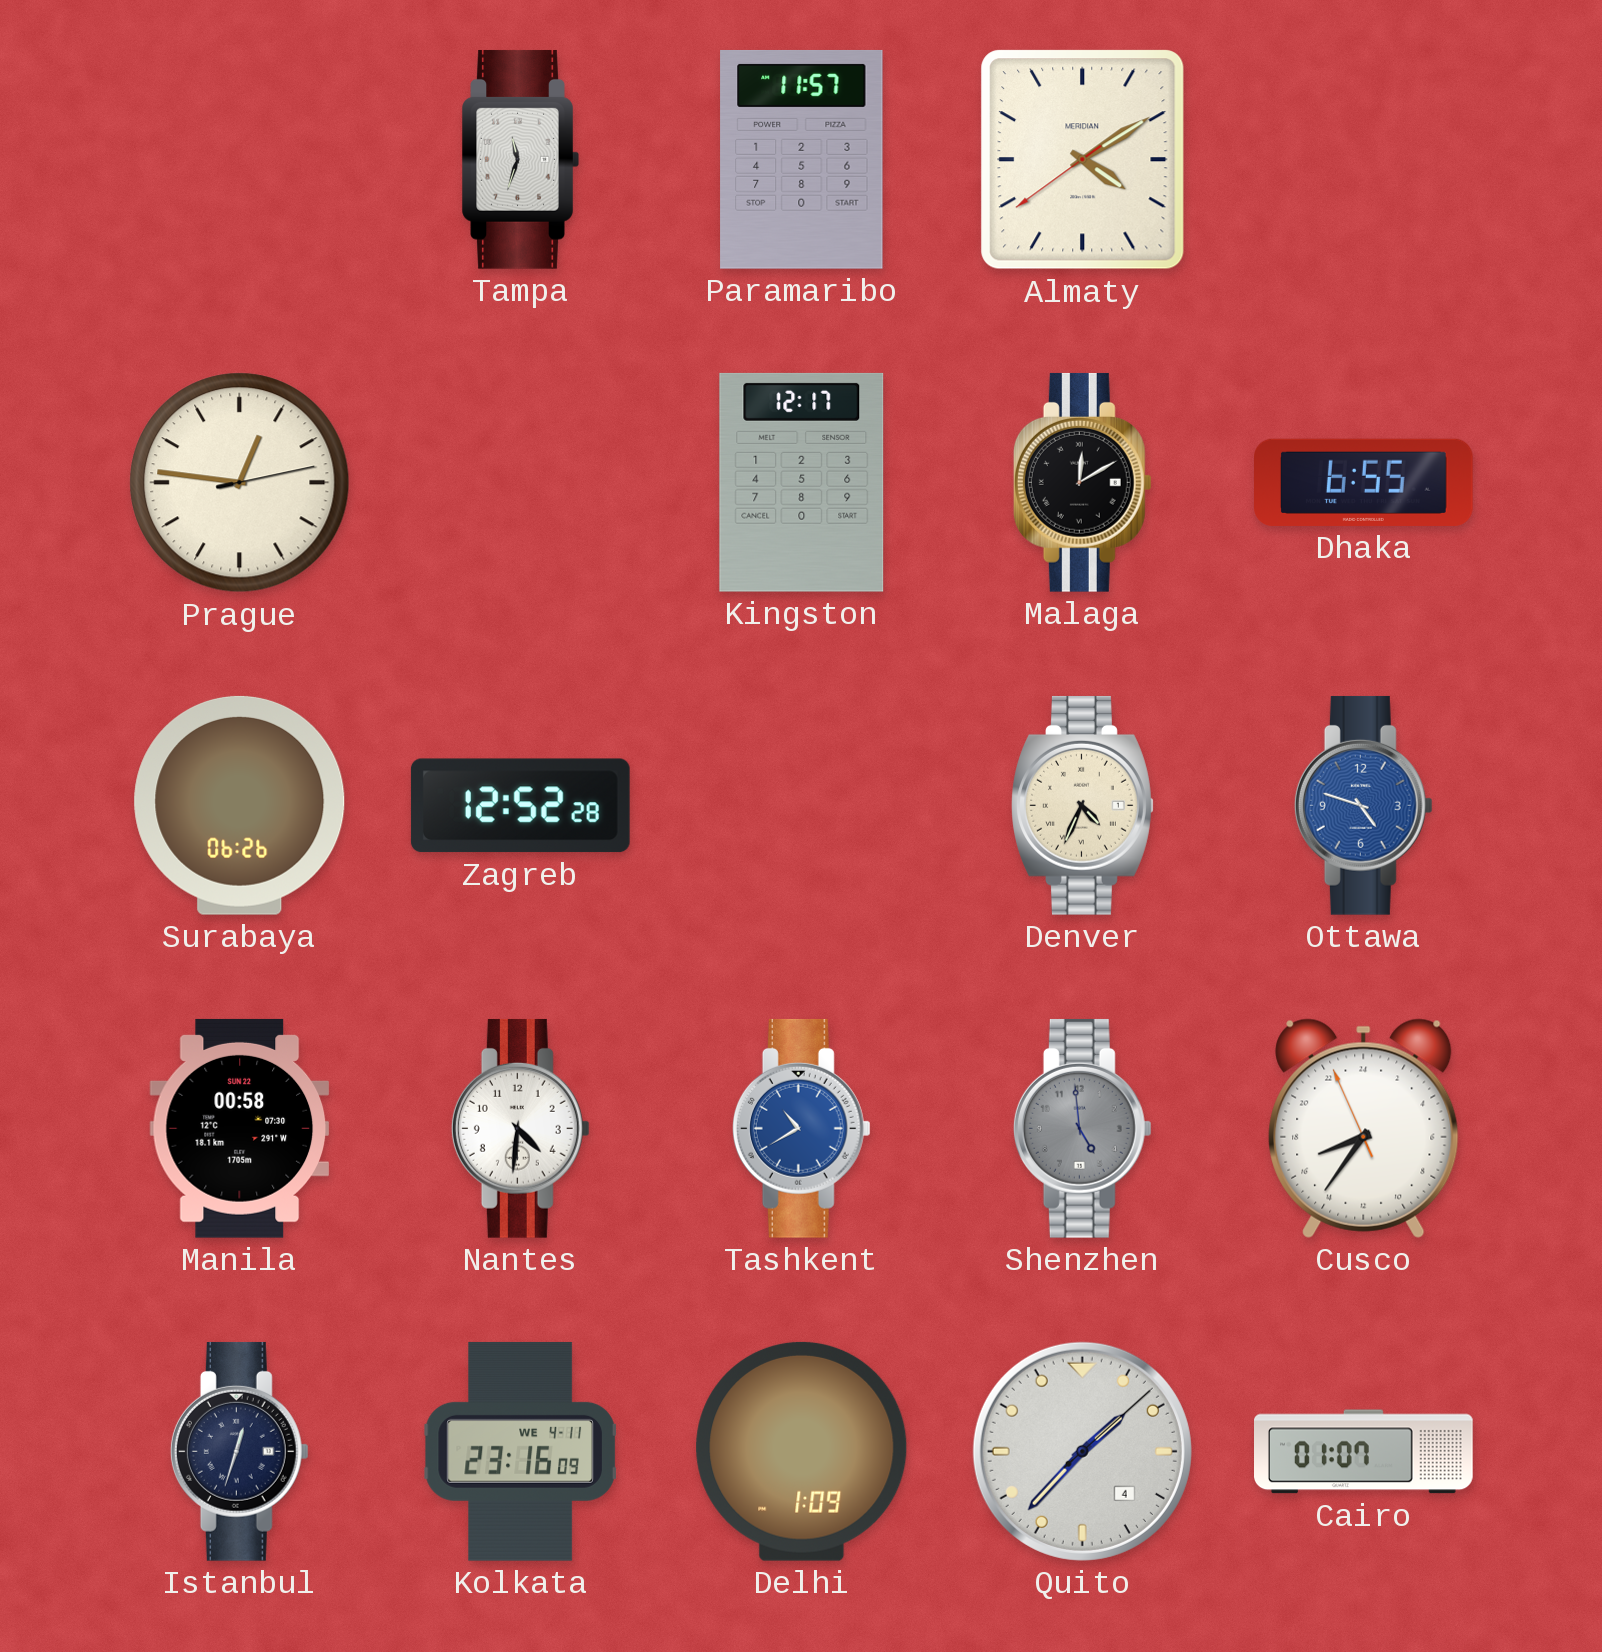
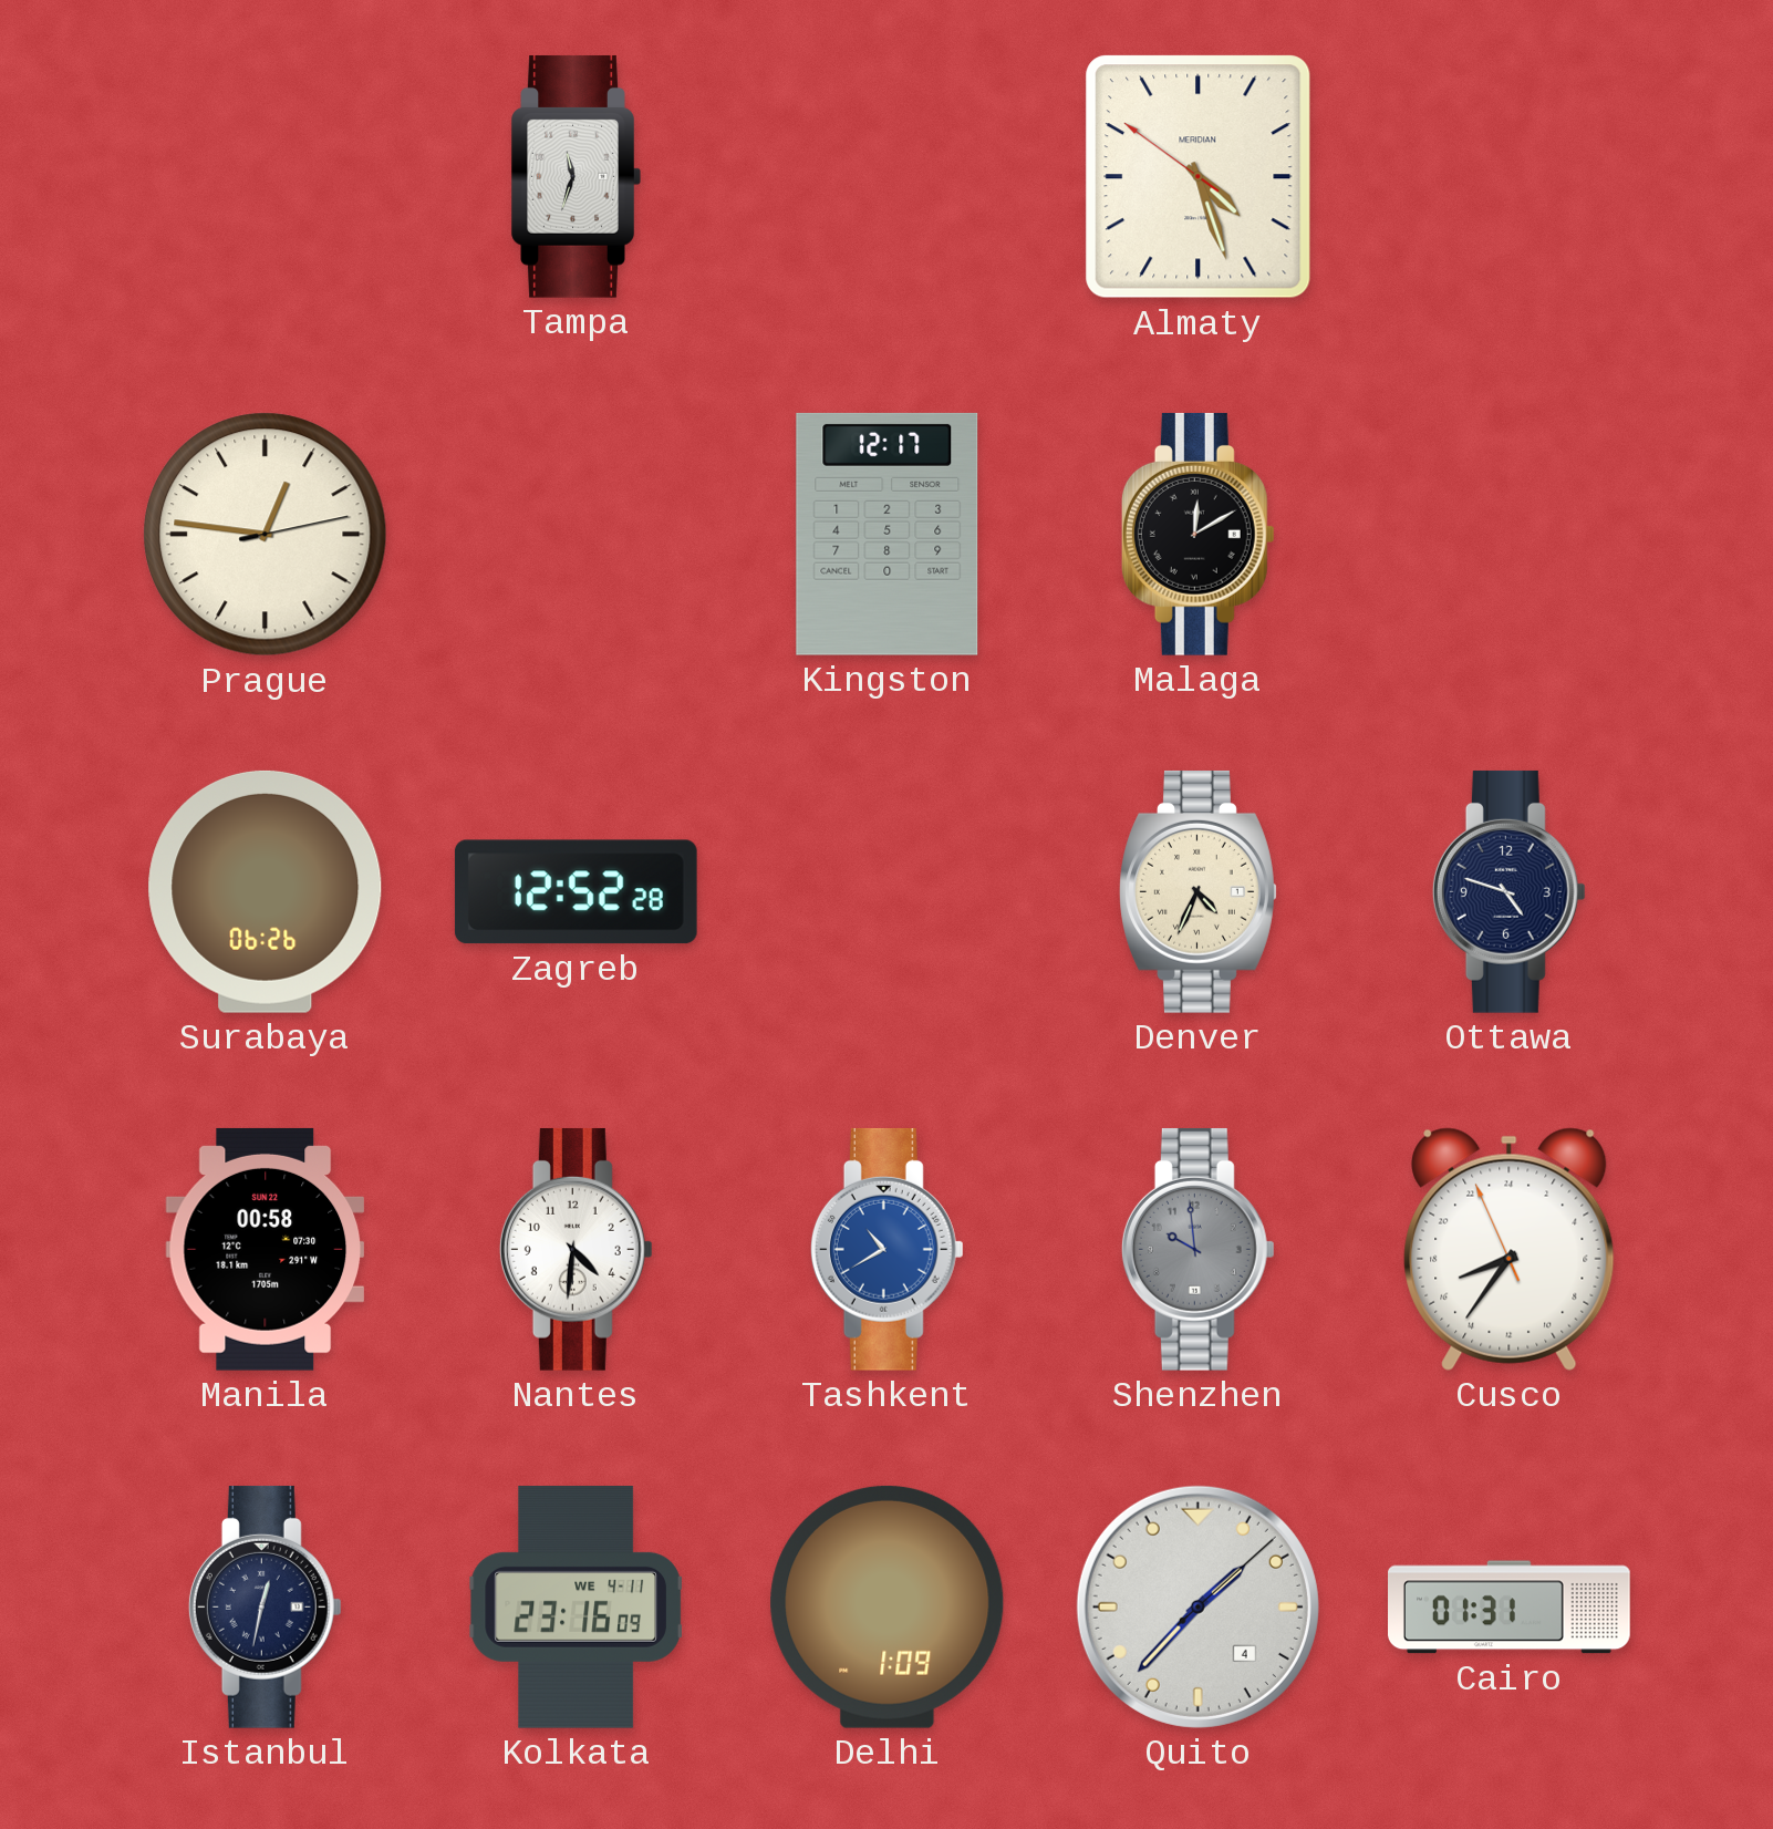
Paramaribo: 11:57 -> none (802, 159)
Almaty: 4:09 -> 4:26 (1199, 177)
Dhaka: 6:55 -> none (1364, 482)
Ottawa dial: blue -> navy (1508, 891)
Shenzhen: 4:59 -> 9:59 (1197, 1249)
Istanbul: 12:33 -> 12:32 (265, 1606)
Cairo: 01:07 -> 01:31 (1510, 1608)
